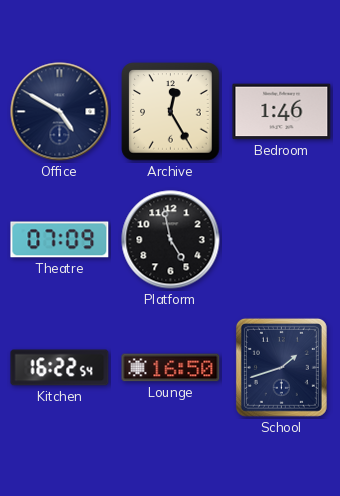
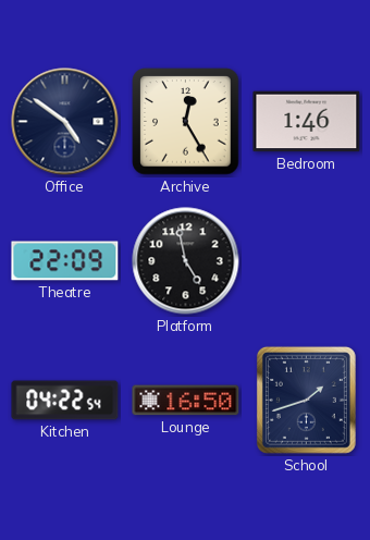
Office: 4:50 -> 4:51 (65, 122)
Theatre: 07:09 -> 22:09 (65, 261)
Kitchen: 16:22 -> 04:22 (65, 401)
